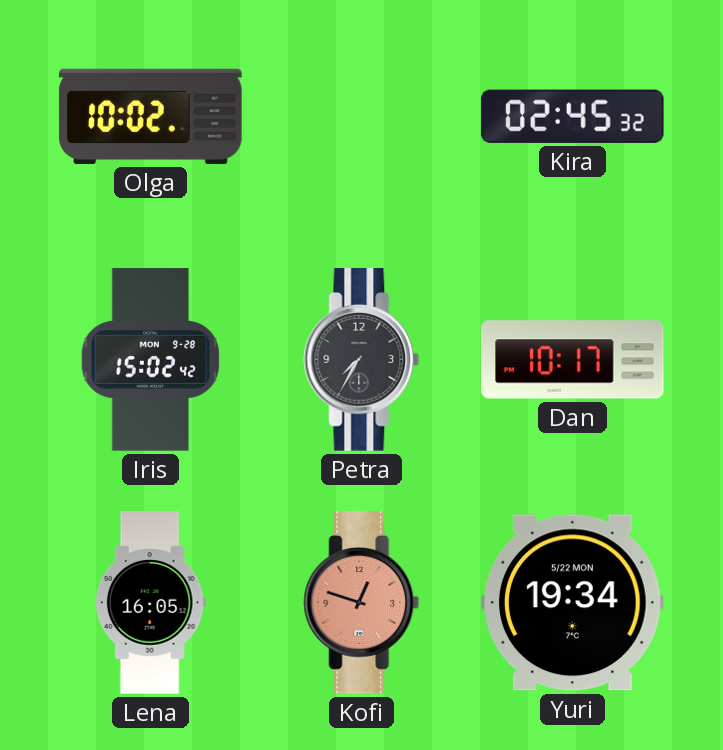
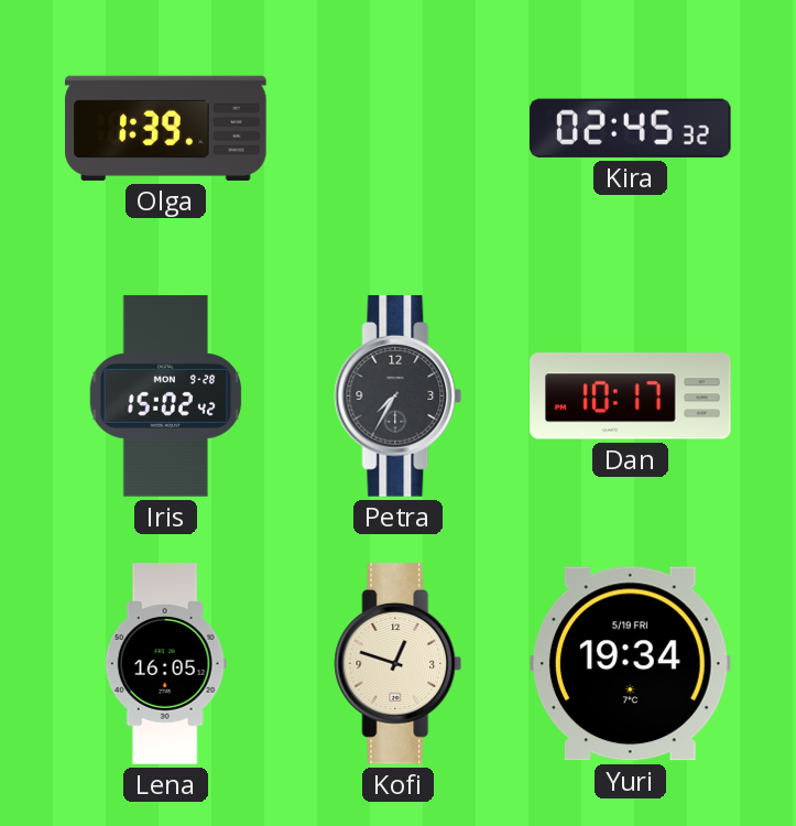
Olga: 10:02 -> 1:39 (166, 128)
Kofi dial: salmon -> cream (399, 664)
Yuri date: 5/22 MON -> 5/19 FRI (631, 664)
